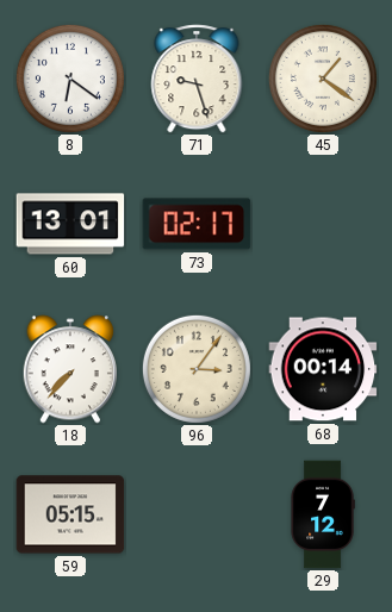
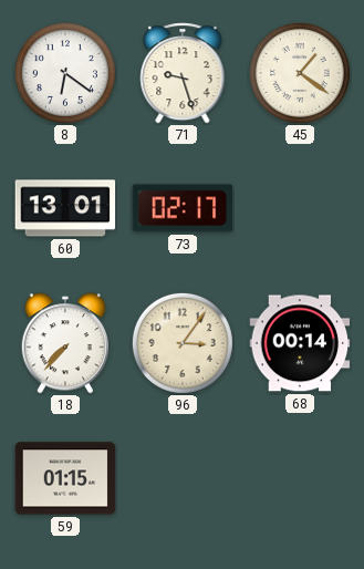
59: 05:15 -> 01:15 (65, 478)
29: 7:12 -> none (323, 514)
